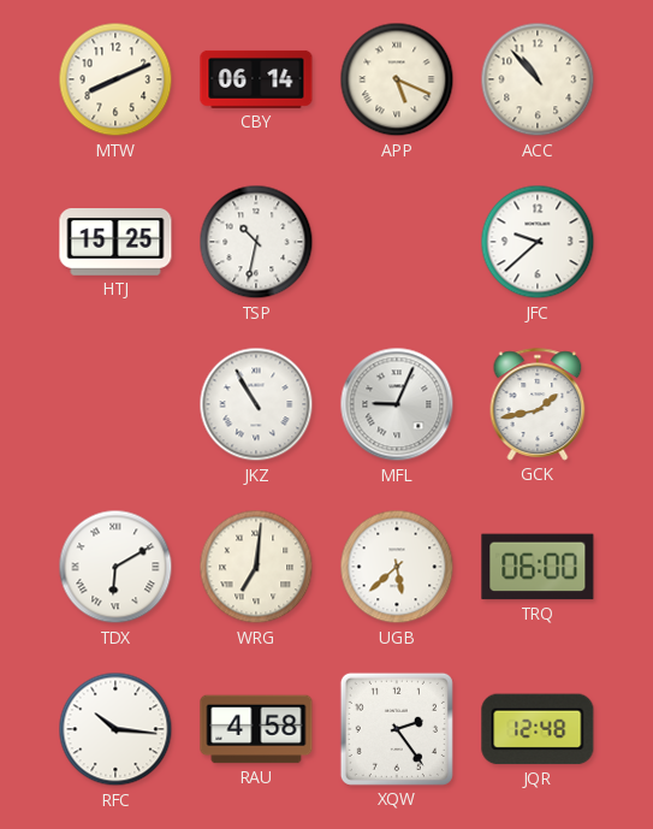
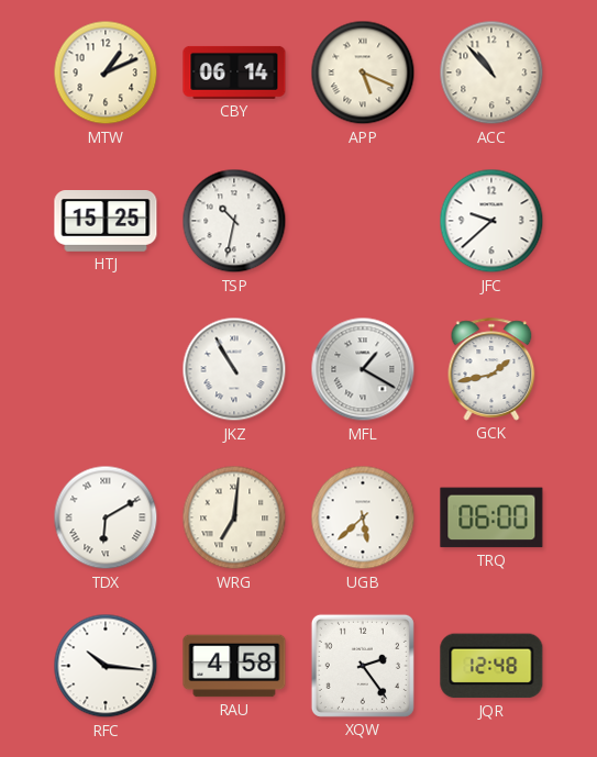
MTW: 8:11 -> 1:11 (106, 73)
MFL: 9:04 -> 1:20 (363, 369)
